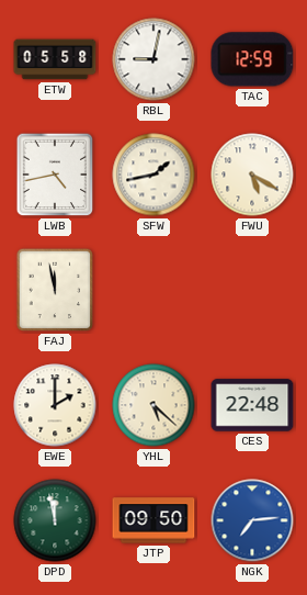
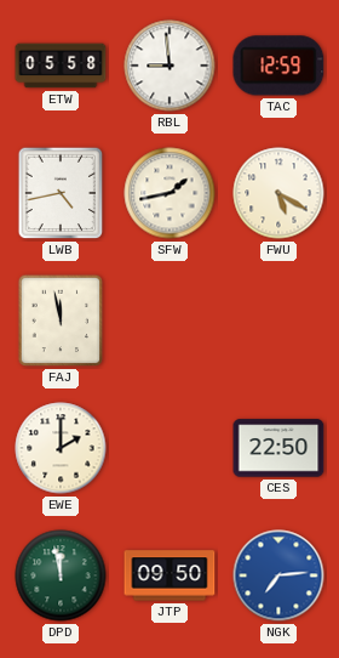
RBL: 9:02 -> 8:59 (169, 66)
YHL: 5:22 -> none (153, 405)
CES: 22:48 -> 22:50 (278, 448)
